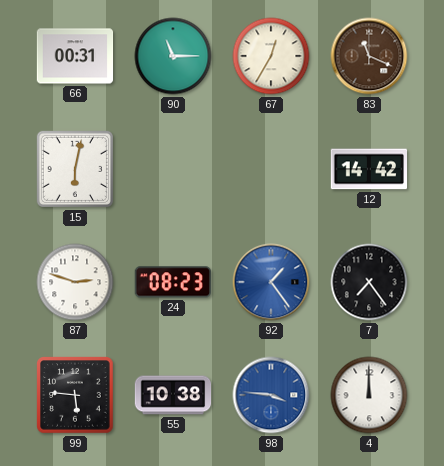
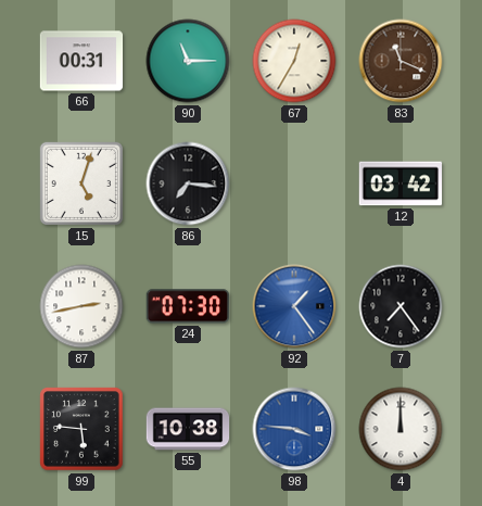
15: 6:02 -> 5:03 (81, 184)
86: none -> 7:16 (188, 184)
12: 14:42 -> 03:42 (401, 184)
87: 2:48 -> 2:43 (81, 306)
24: 08:23 -> 07:30 (188, 306)
